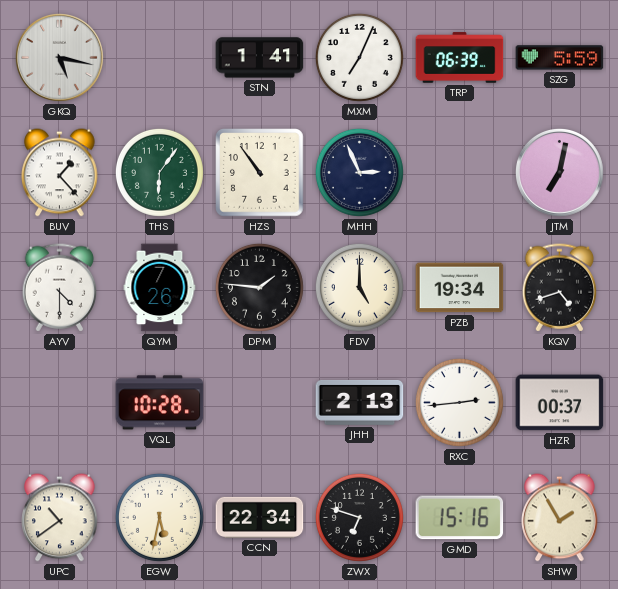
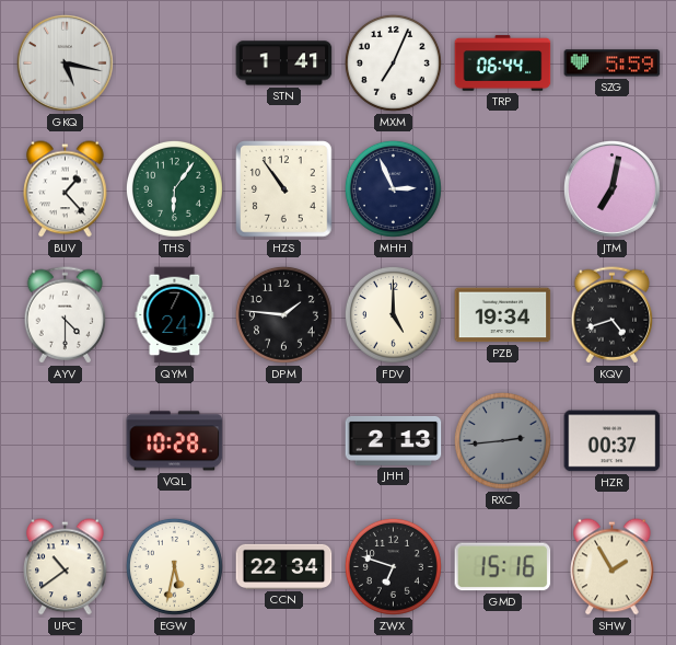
TRP: 06:39 -> 06:44 (503, 64)
QYM: 7:26 -> 7:24 (175, 315)
RXC dial: white -> grey (502, 440)
